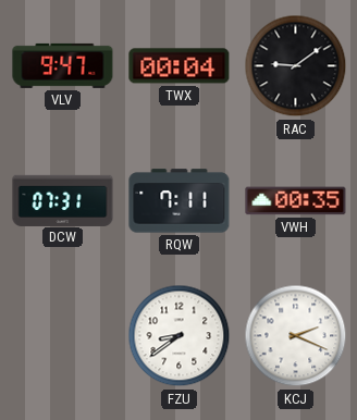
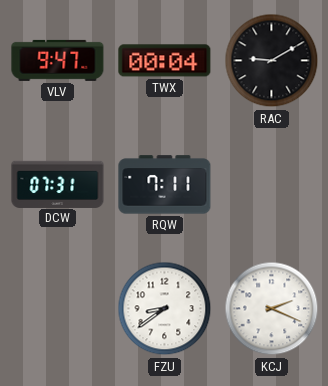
RAC: 9:09 -> 9:10 (272, 61)
VWH: 00:35 -> none (296, 201)
